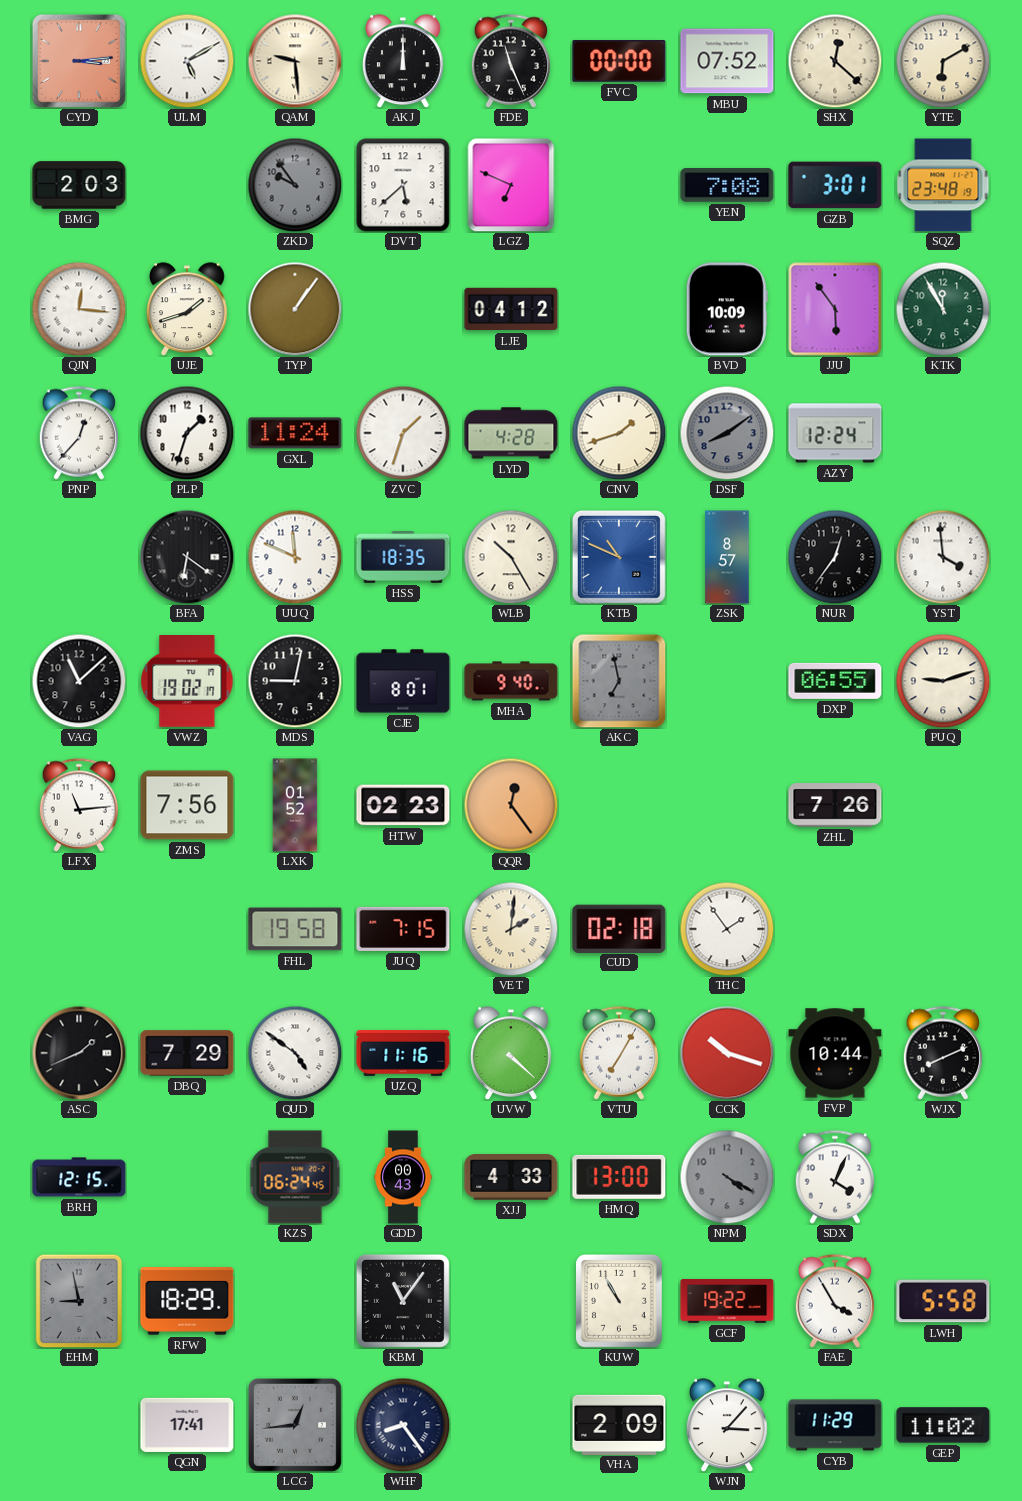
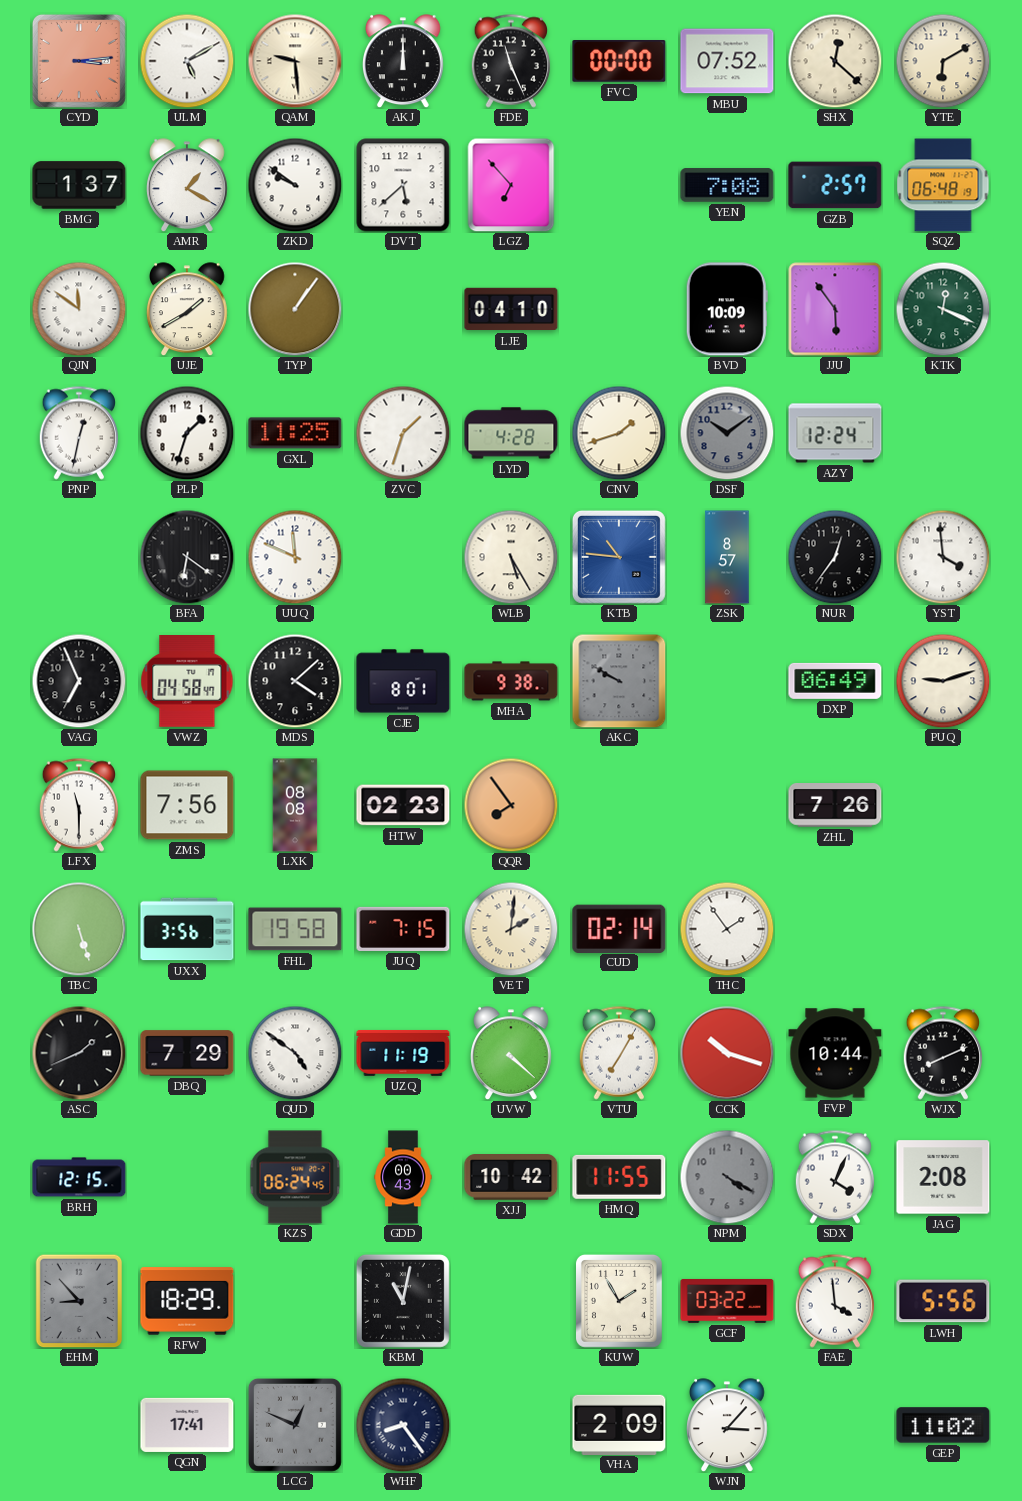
BMG: 2:03 -> 1:37 (79, 185)
AMR: none -> 1:20 (188, 185)
ZKD: 9:54 -> 9:51 (295, 185)
ZKD dial: grey -> white (295, 185)
LGZ: 6:49 -> 6:53 (511, 185)
GZB: 3:01 -> 2:57 (835, 185)
SQZ: 23:48 -> 06:48 (943, 185)
QJN: 12:16 -> 11:51 (79, 309)
UJE: 1:42 -> 1:40 (188, 309)
LJE: 04:12 -> 04:10 (511, 309)
KTK: 11:55 -> 12:19 (943, 309)
PNP: 12:37 -> 12:32 (78, 433)
GXL: 11:24 -> 11:25 (295, 433)
DSF: 8:09 -> 10:09 (727, 433)
HSS: 18:35 -> none (403, 558)
WLB: 10:25 -> 5:25 (511, 557)
KTB: 10:49 -> 10:46 (619, 557)
VAG: 11:08 -> 6:56 (79, 681)
VWZ: 19:02 -> 04:58 (187, 682)
MDS: 9:02 -> 4:08 (295, 681)
MHA: 9:40 -> 9:38 (511, 681)
AKC: 6:58 -> 9:50 (619, 681)
DXP: 06:55 -> 06:49 (835, 681)
LFX: 11:14 -> 11:30 (78, 805)
LXK: 01:52 -> 08:08 (295, 805)
QQR: 12:24 -> 7:54 (511, 805)
TBC: none -> 5:27 (79, 929)
UXX: none -> 3:56 (187, 929)
CUD: 02:18 -> 02:14 (619, 928)
UZQ: 11:16 -> 11:19 (403, 1053)
XJJ: 4:33 -> 10:42 (511, 1178)
HMQ: 13:00 -> 11:55 (619, 1177)
JAG: none -> 2:08 (943, 1177)
EHM: 8:58 -> 8:53 (79, 1301)
KBM: 11:06 -> 11:02 (403, 1301)
KUW: 10:55 -> 1:55 (619, 1301)
GCF: 19:22 -> 03:22 (727, 1301)
FAE: 3:55 -> 3:59 (834, 1301)
LWH: 5:58 -> 5:56 (943, 1301)
LCG: 12:44 -> 12:49 (295, 1425)
CYB: 11:29 -> none (835, 1425)
